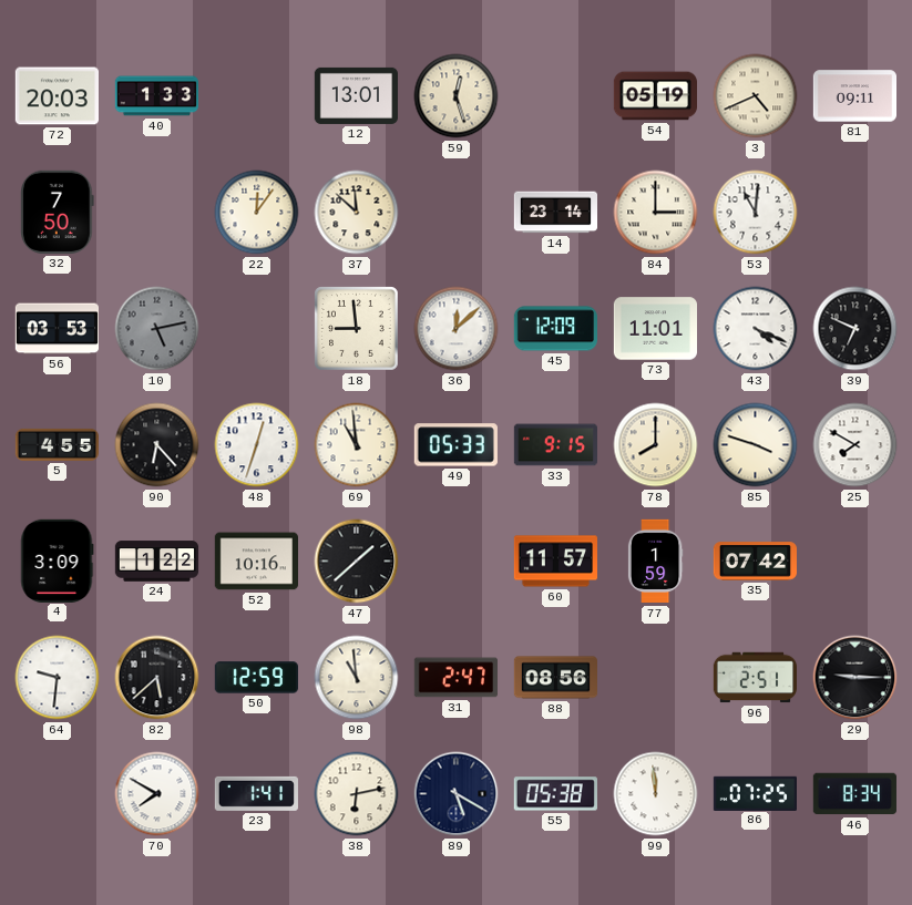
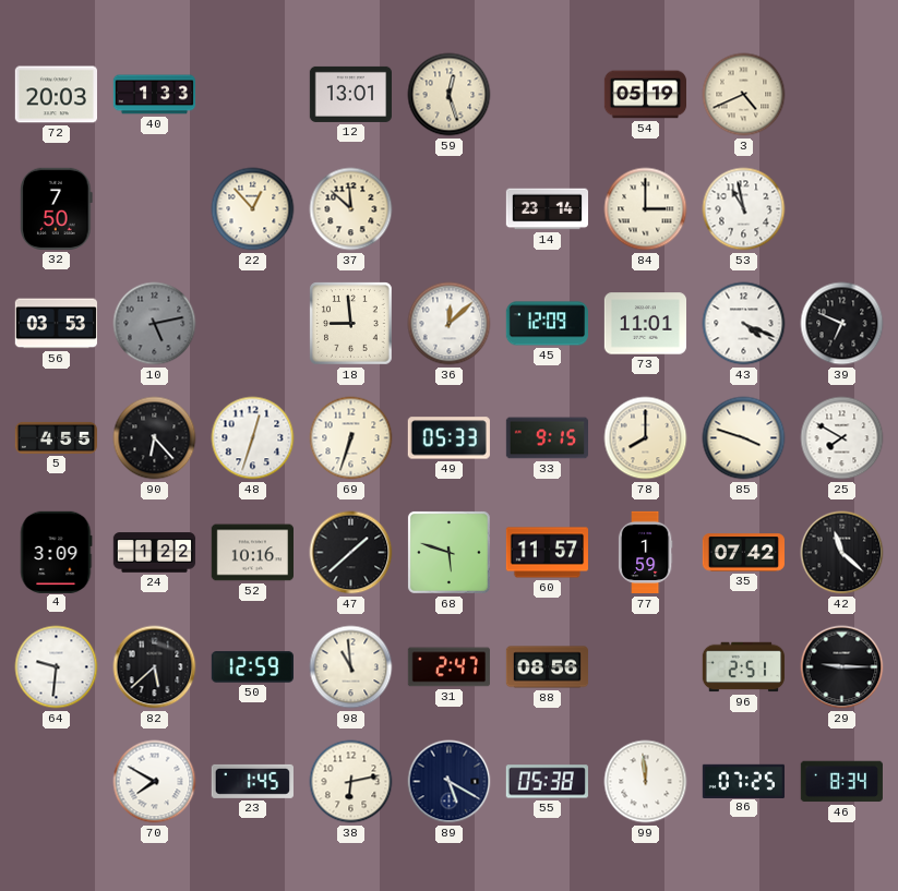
81: 09:11 -> none (854, 96)
22: 12:06 -> 12:53 (253, 209)
53: 11:01 -> 10:58 (744, 209)
69: 10:59 -> 6:33 (351, 438)
68: none -> 5:48 (448, 552)
42: none -> 11:22 (842, 553)
23: 1:41 -> 1:45 (252, 781)
